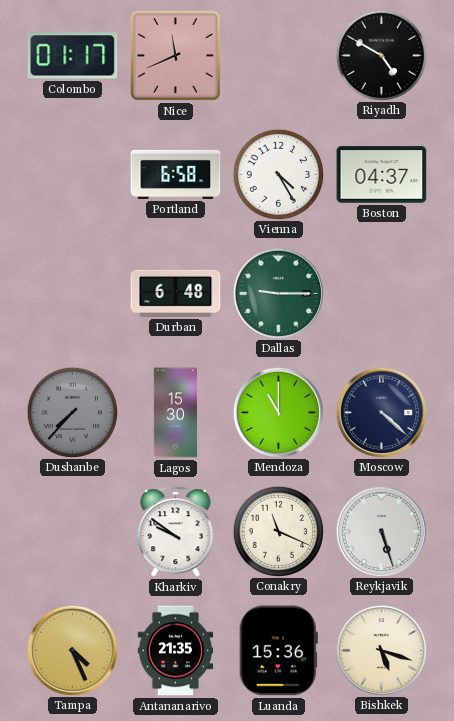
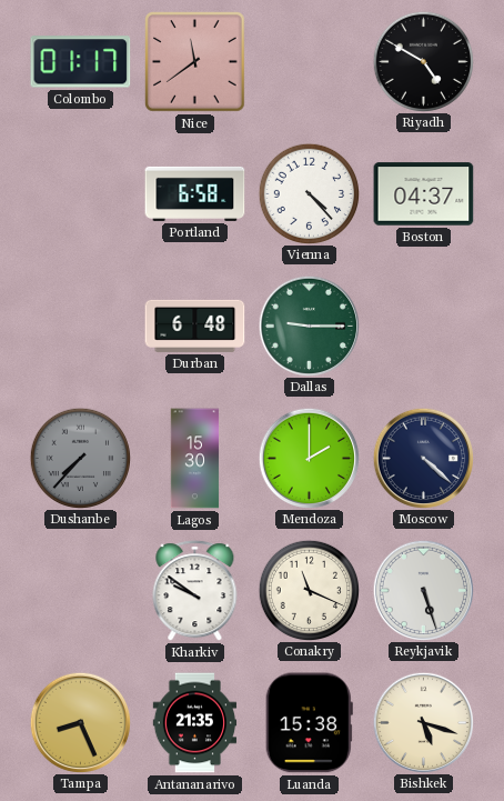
Nice: 11:41 -> 11:39 (195, 62)
Vienna: 4:25 -> 4:23 (309, 193)
Mendoza: 11:00 -> 2:00 (309, 458)
Tampa: 4:26 -> 8:26 (80, 722)
Luanda: 15:36 -> 15:38 (309, 723)
